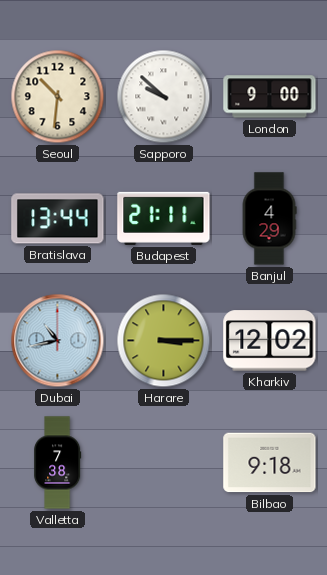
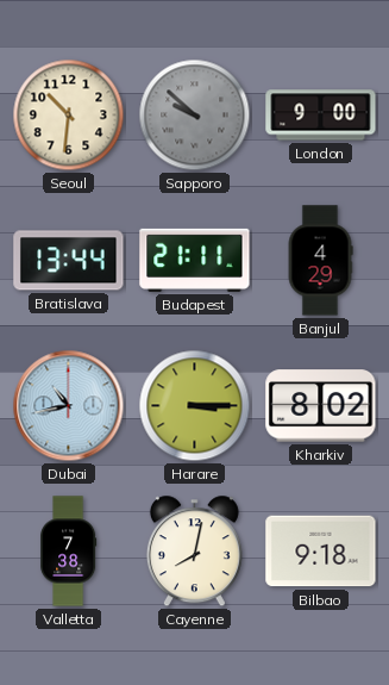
Sapporo dial: white -> grey (195, 116)
Kharkiv: 12:02 -> 8:02 (321, 406)
Cayenne: none -> 8:02 (194, 552)
